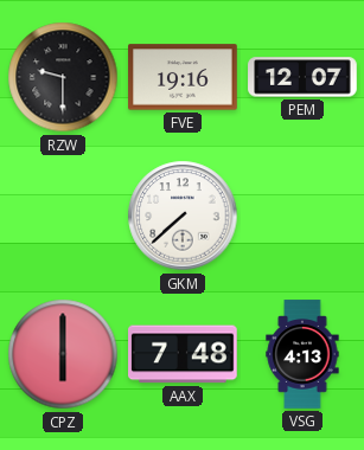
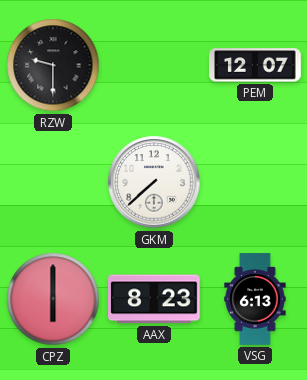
FVE: 19:16 -> none (183, 77)
AAX: 7:48 -> 8:23 (154, 299)
VSG: 4:13 -> 6:13 (255, 299)
